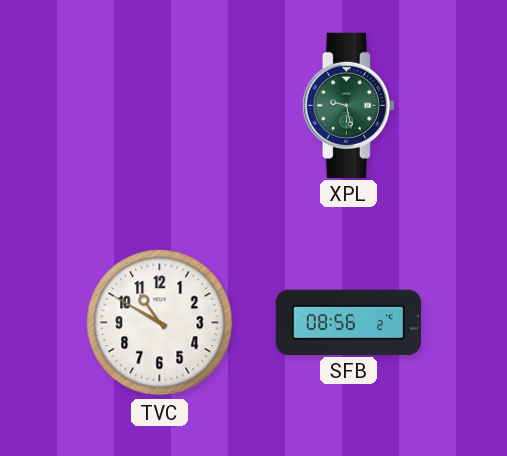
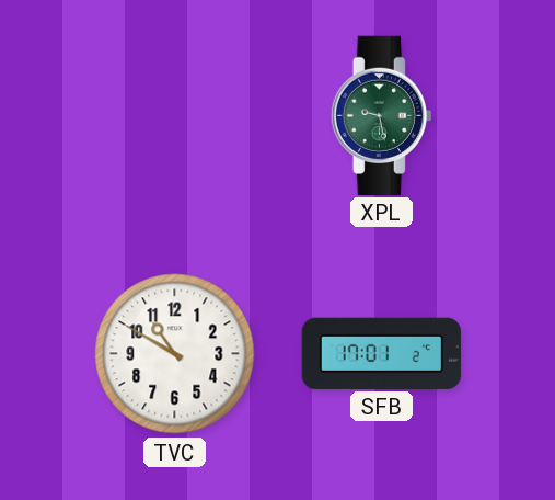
SFB: 08:56 -> 17:01 (381, 353)
